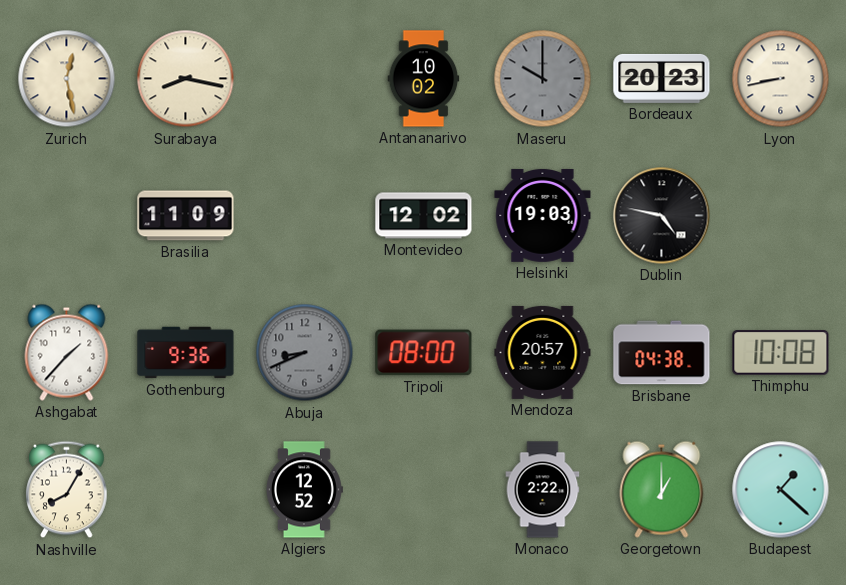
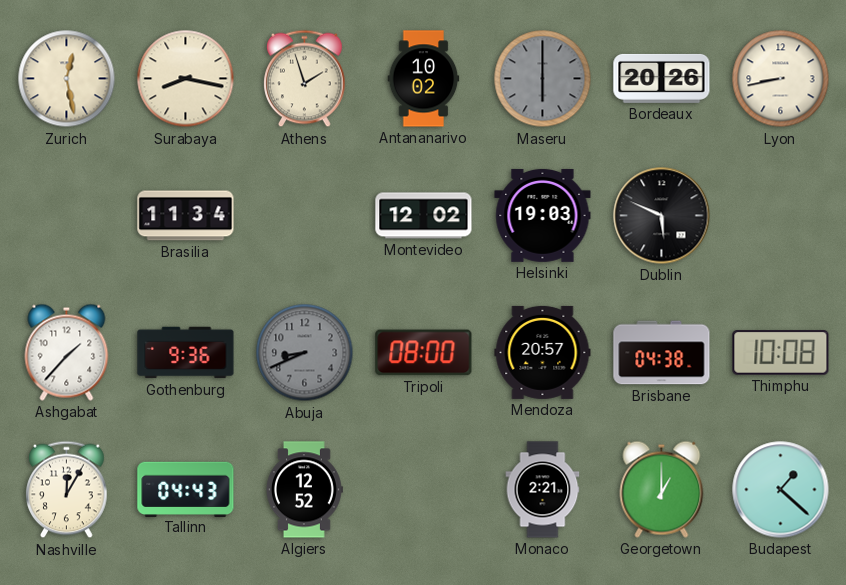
Athens: none -> 1:57 (305, 79)
Maseru: 10:00 -> 6:00 (543, 79)
Bordeaux: 20:23 -> 20:26 (662, 78)
Brasilia: 11:09 -> 11:34 (186, 216)
Dublin: 4:47 -> 5:49 (662, 216)
Nashville: 8:05 -> 12:05 (67, 490)
Tallinn: none -> 04:43 (186, 489)
Monaco: 2:22 -> 2:21 (543, 490)
